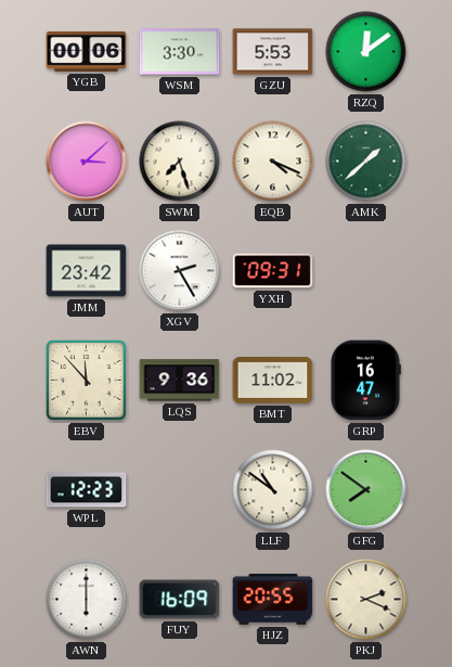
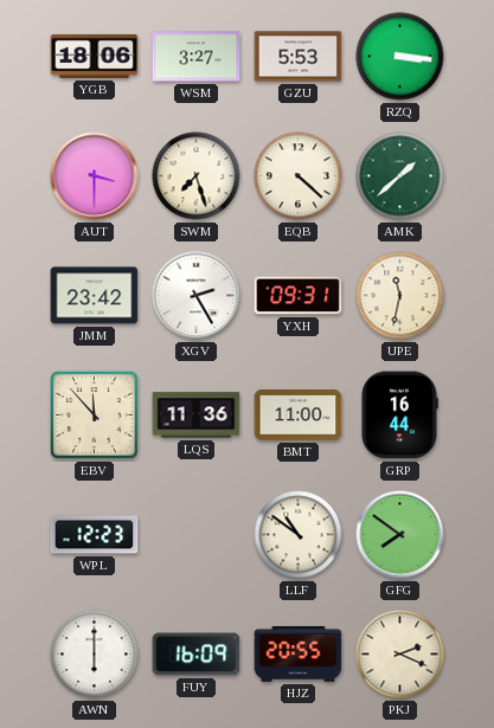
YGB: 00:06 -> 18:06 (95, 56)
WSM: 3:30 -> 3:27 (197, 57)
RZQ: 12:09 -> 3:16 (400, 57)
AUT: 3:08 -> 3:30 (95, 176)
EQB: 4:19 -> 4:22 (299, 176)
UPE: none -> 11:32 (400, 296)
LQS: 9:36 -> 11:36 (197, 415)
BMT: 11:02 -> 11:00 (299, 415)
GRP: 16:47 -> 16:44 (399, 415)
